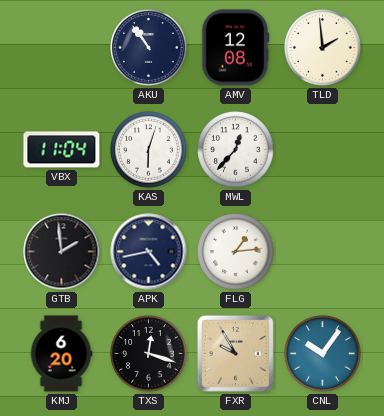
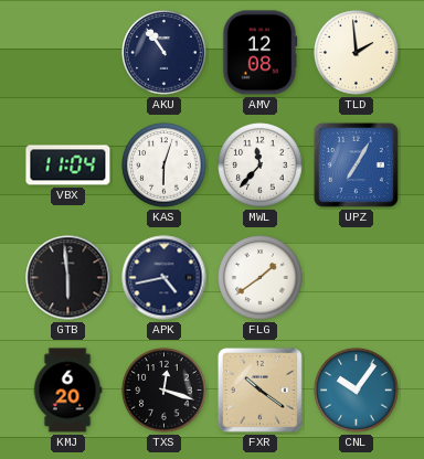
MWL: 12:37 -> 11:37 (261, 166)
UPZ: none -> 7:05 (356, 164)
GTB: 1:59 -> 5:59 (68, 278)
FLG: 1:14 -> 1:39 (261, 278)
FXR: 9:55 -> 10:21 (259, 389)
